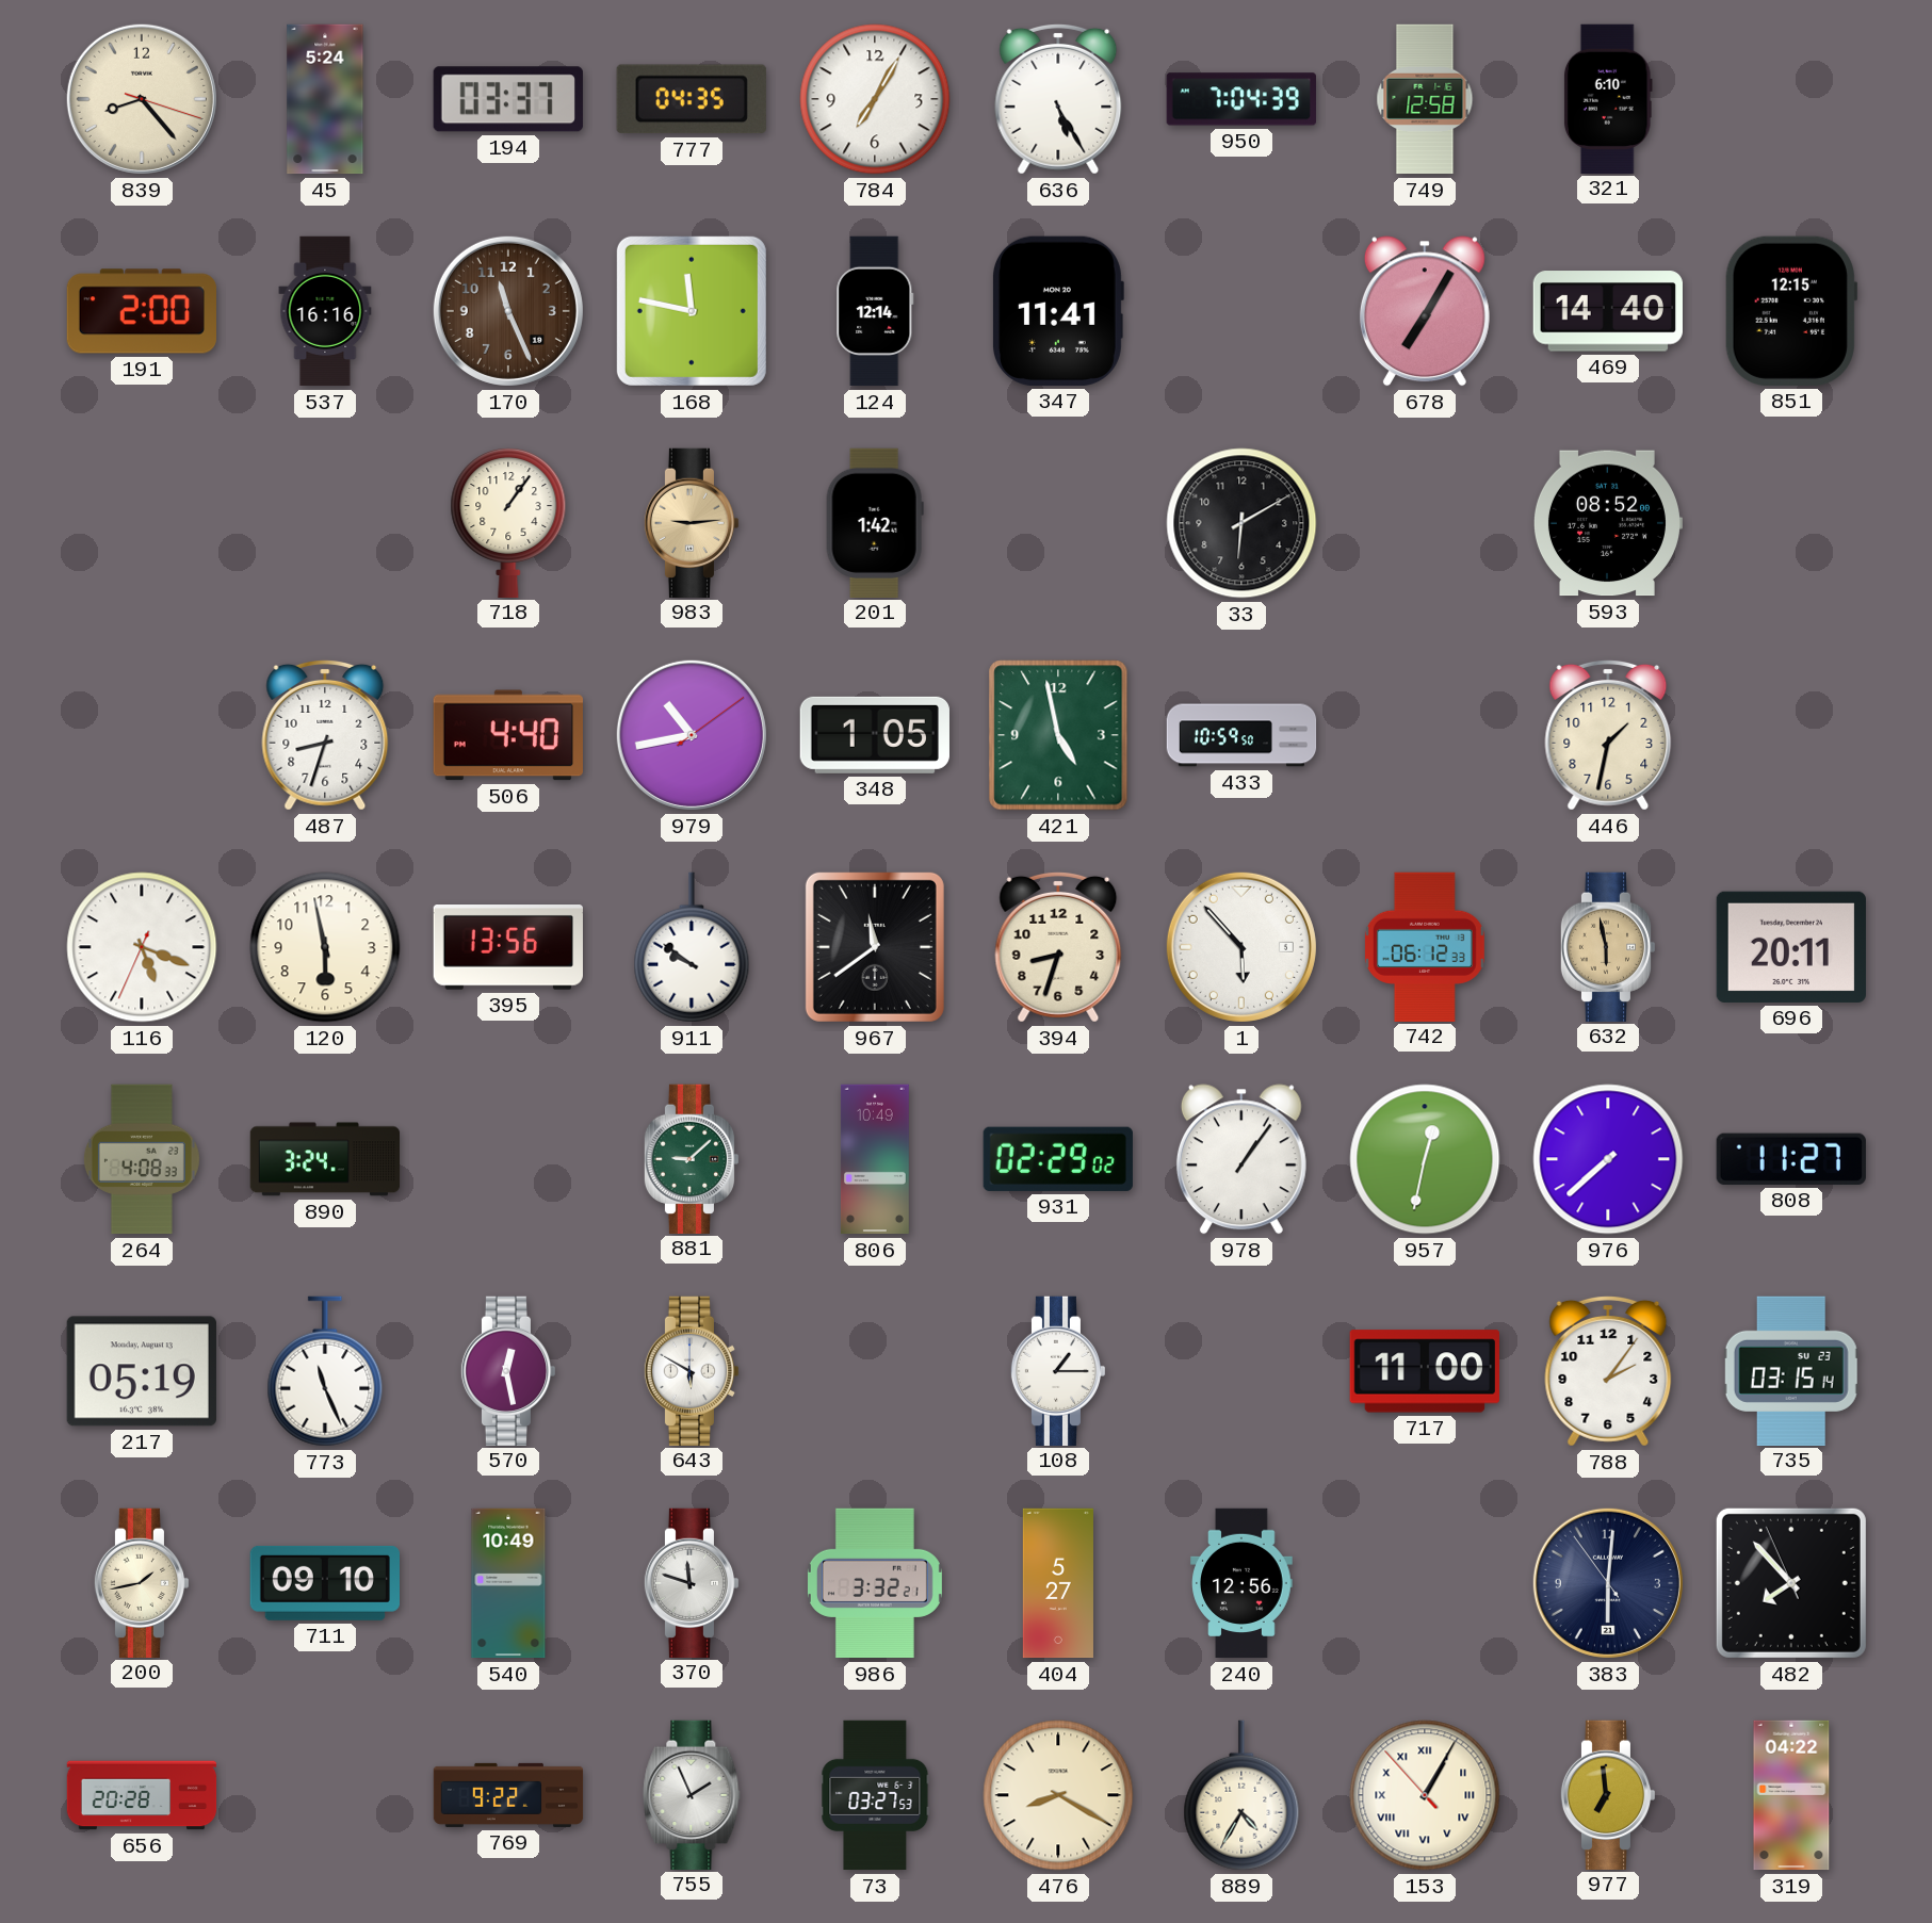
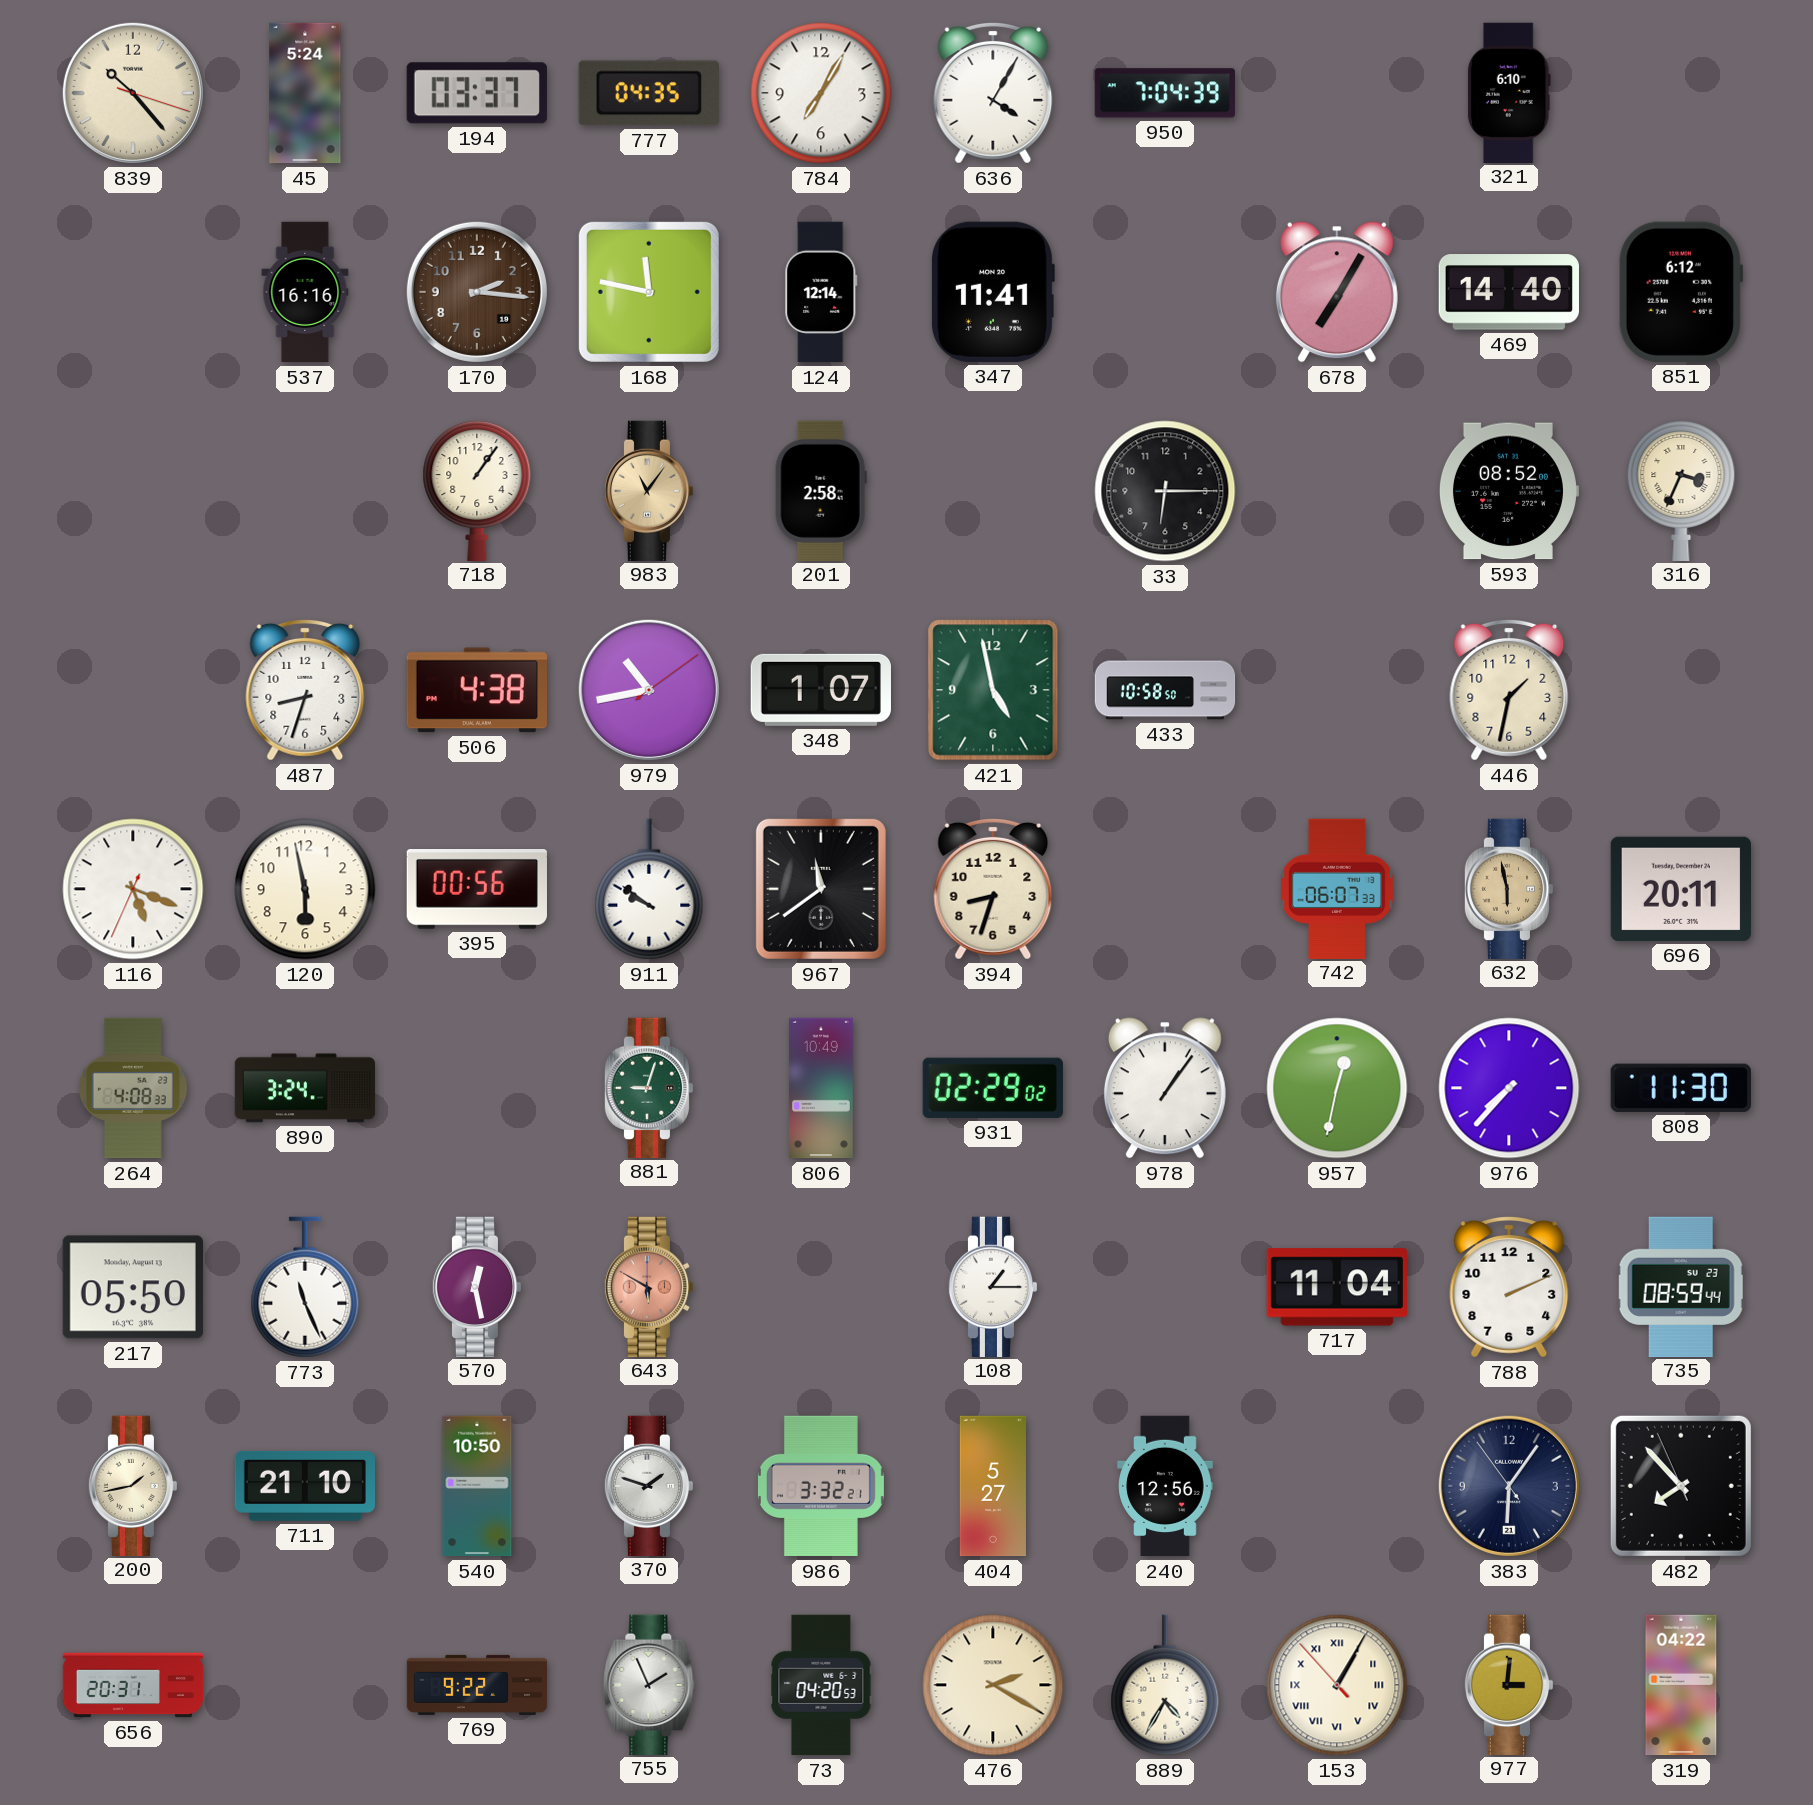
839: 8:23 -> 10:23 (133, 93)
636: 5:25 -> 4:05 (993, 93)
749: 12:58 -> none (1425, 99)
191: 2:00 -> none (141, 311)
170: 11:26 -> 2:16 (477, 292)
851: 12:15 -> 6:12 (1681, 292)
983: 9:14 -> 11:06 (649, 490)
201: 1:42 -> 2:58 (821, 490)
33: 6:10 -> 6:15 (1165, 491)
316: none -> 3:34 (1681, 490)
506: 4:40 -> 4:38 (477, 690)
348: 1:05 -> 1:07 (821, 690)
433: 10:59 -> 10:58 (1165, 690)
395: 13:56 -> 00:56 (477, 890)
1: 5:53 -> none (1241, 947)
742: 06:12 -> 06:07 (1337, 888)
881: 9:08 -> 9:03 (649, 1087)
976: 7:38 -> 7:37 (1509, 1088)
808: 11:27 -> 11:30 (1681, 1088)
217: 05:19 -> 05:50 (133, 1287)
643 dial: white -> salmon (649, 1286)
717: 11:00 -> 11:04 (1337, 1287)
788: 2:06 -> 2:11 (1509, 1287)
735: 03:15 -> 08:59 (1681, 1286)
711: 09:10 -> 21:10 (304, 1486)
540: 10:49 -> 10:50 (477, 1486)
370: 11:48 -> 1:48 (649, 1485)
383: 6:00 -> 6:05 (1509, 1486)
656: 20:28 -> 20:31 (133, 1685)
73: 03:27 -> 04:20 (821, 1685)
476: 8:20 -> 2:20 (993, 1685)
977: 6:59 -> 3:01 (1509, 1684)
